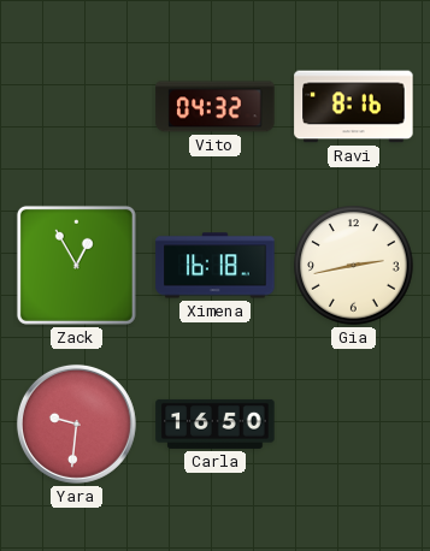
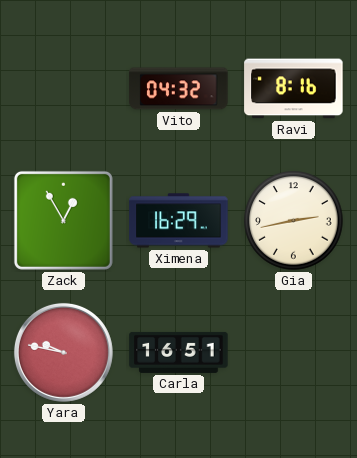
Ximena: 16:18 -> 16:29 (179, 221)
Yara: 9:31 -> 9:47 (63, 352)
Carla: 16:50 -> 16:51 (179, 352)
